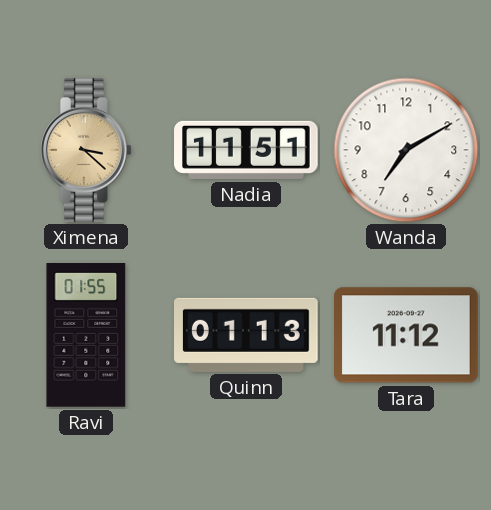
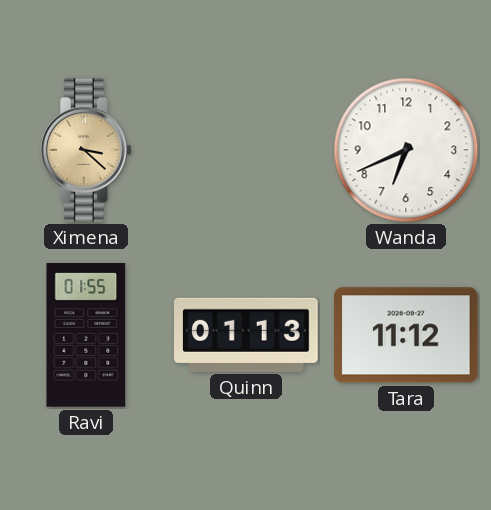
Nadia: 11:51 -> none (246, 150)
Wanda: 7:10 -> 6:41 (406, 150)
